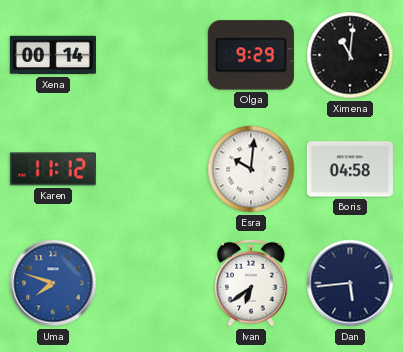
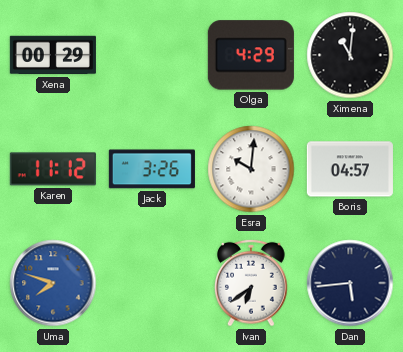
Xena: 00:14 -> 00:29 (53, 55)
Olga: 9:29 -> 4:29 (251, 55)
Jack: none -> 3:26 (152, 169)
Boris: 04:58 -> 04:57 (350, 169)
